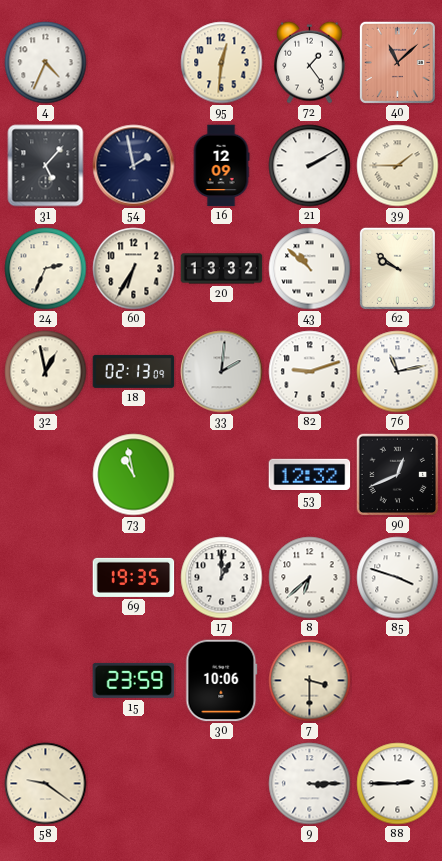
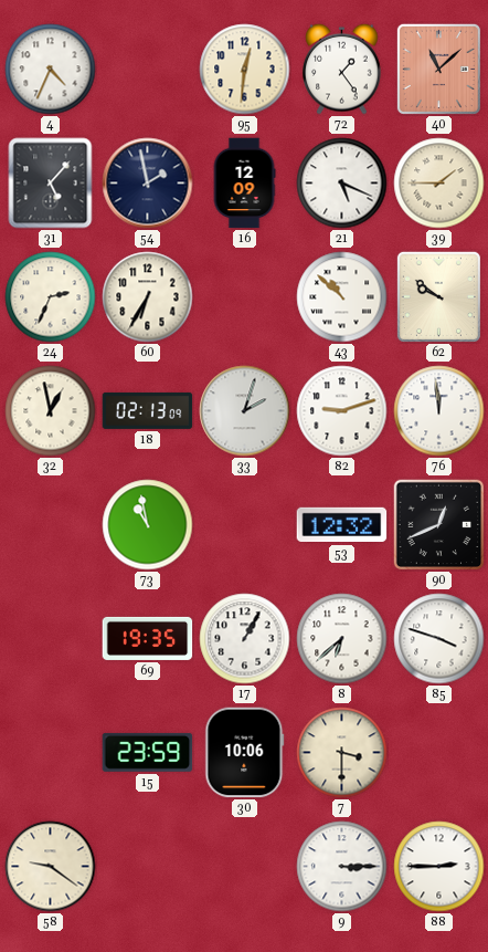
21: 2:10 -> 5:19 (342, 184)
20: 13:32 -> none (222, 269)
33: 2:01 -> 2:03 (245, 411)
76: 11:13 -> 11:59 (439, 411)
17: 1:00 -> 1:05 (245, 639)
